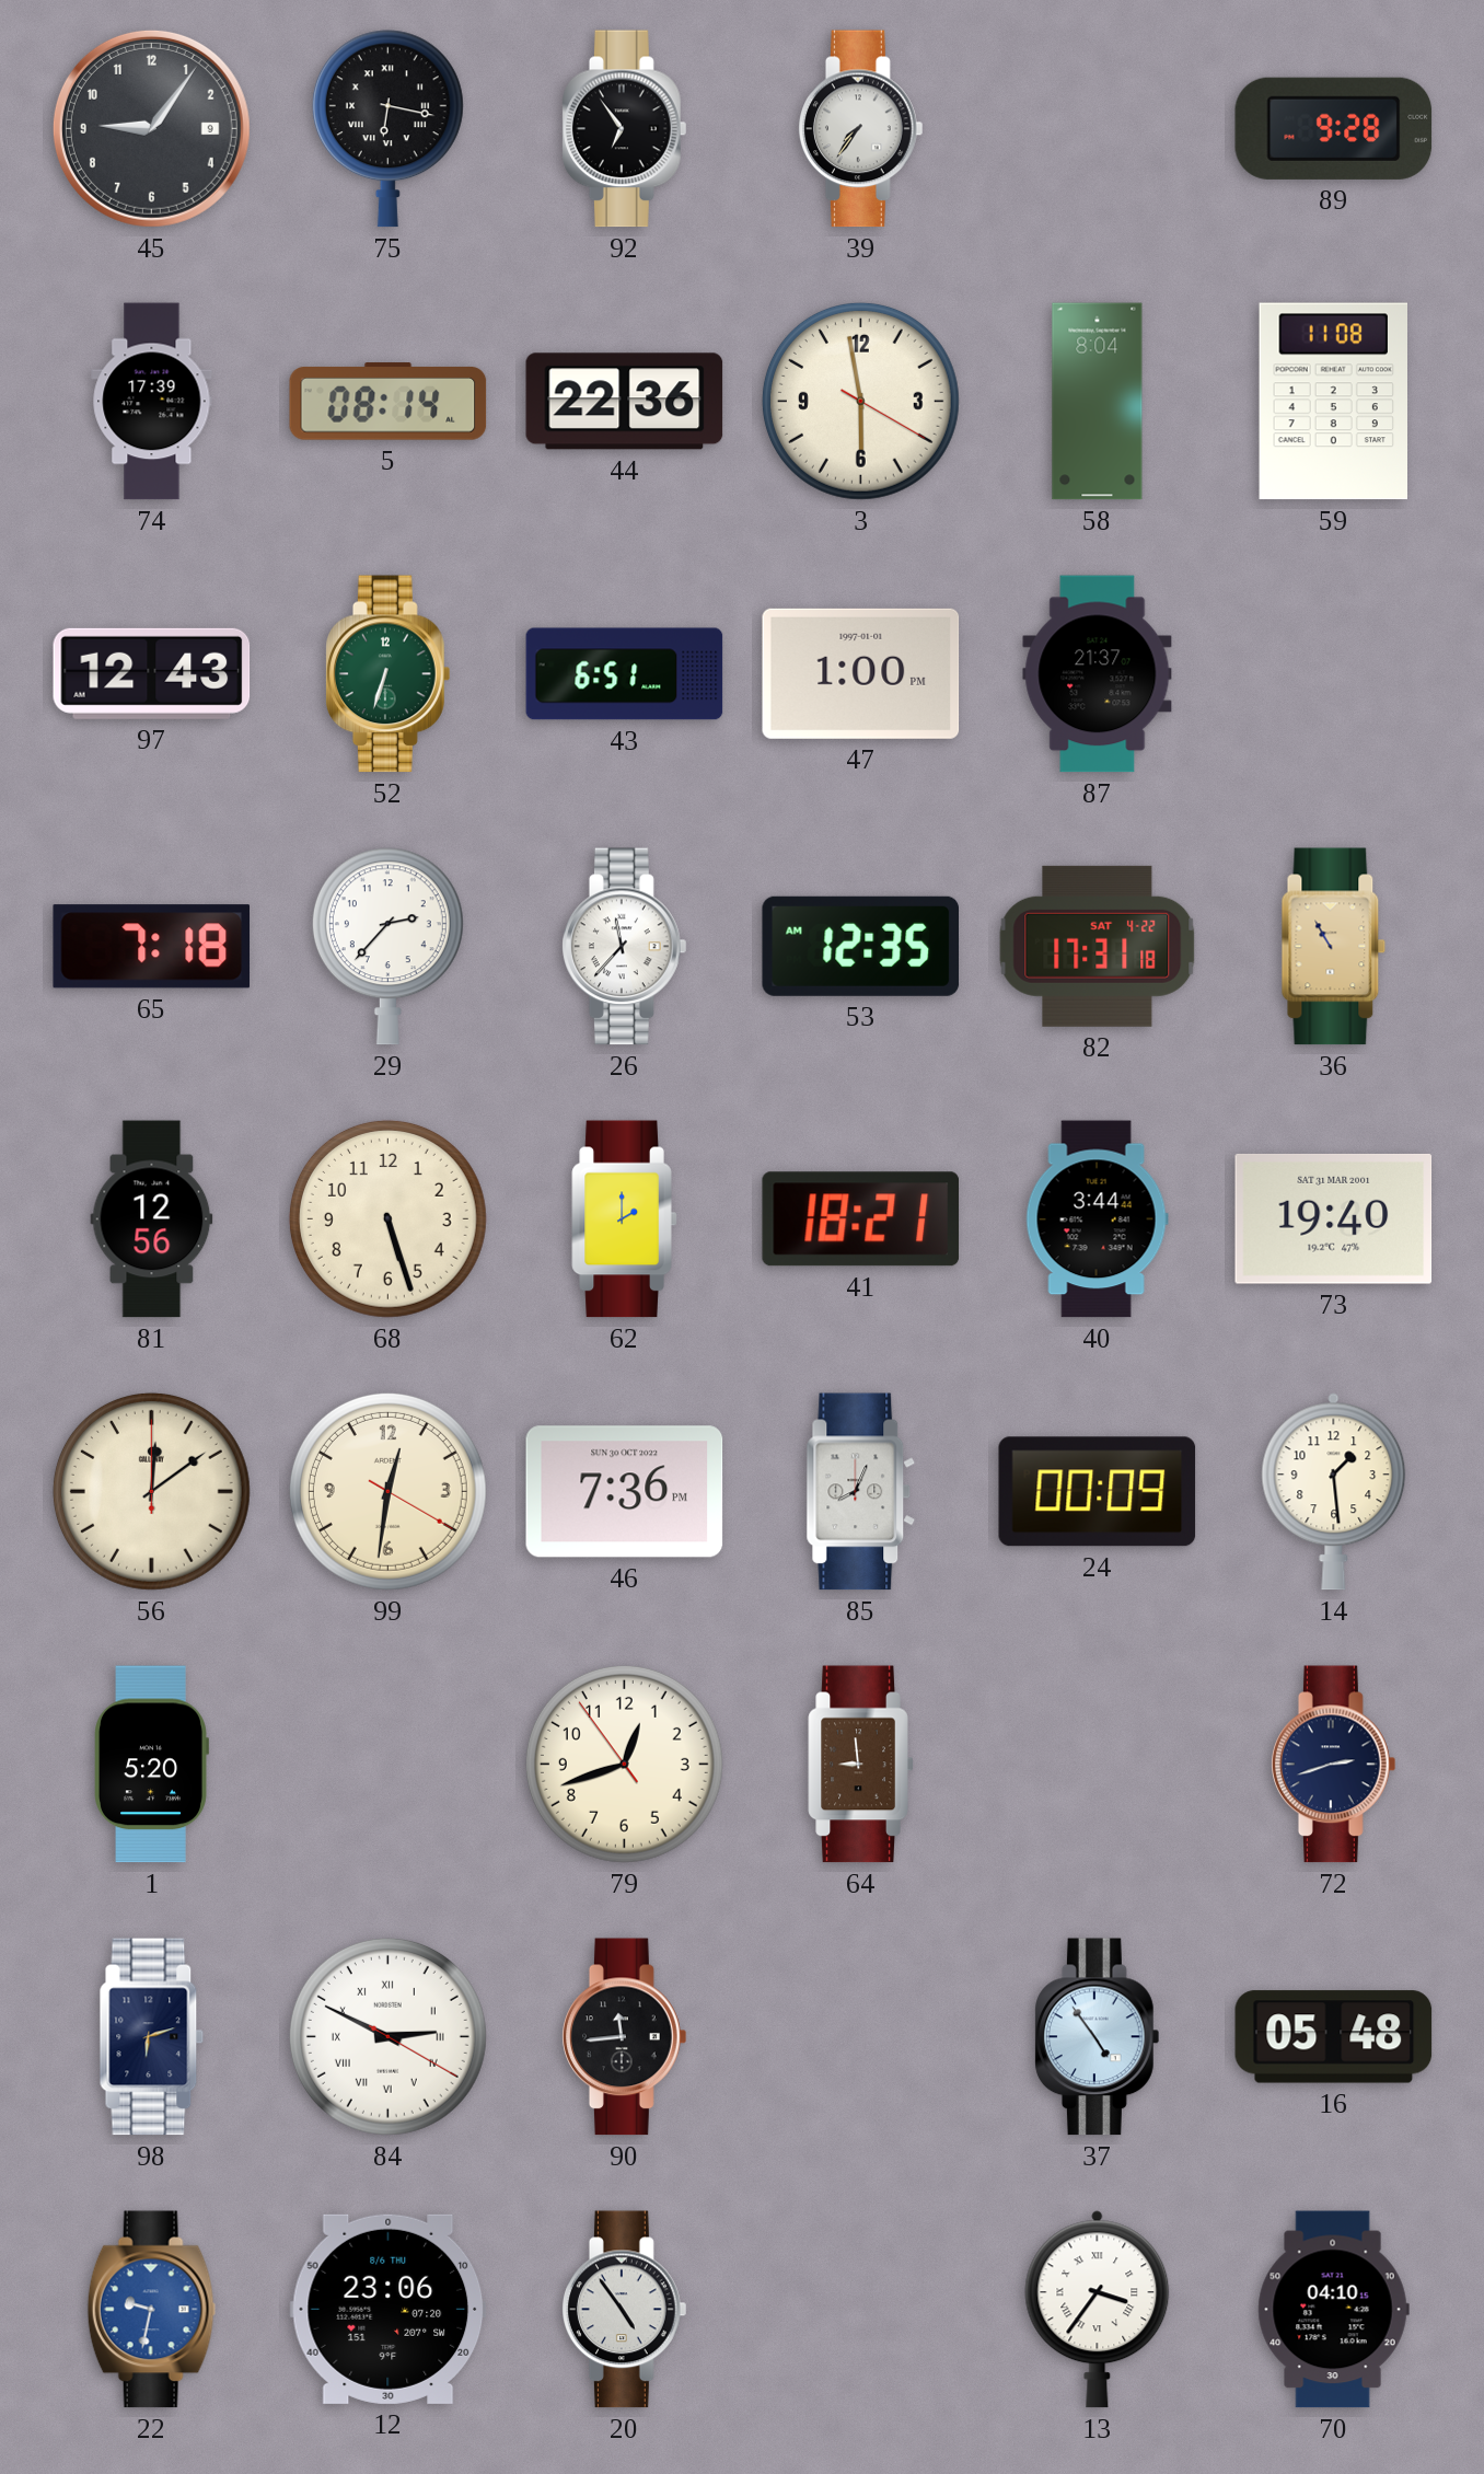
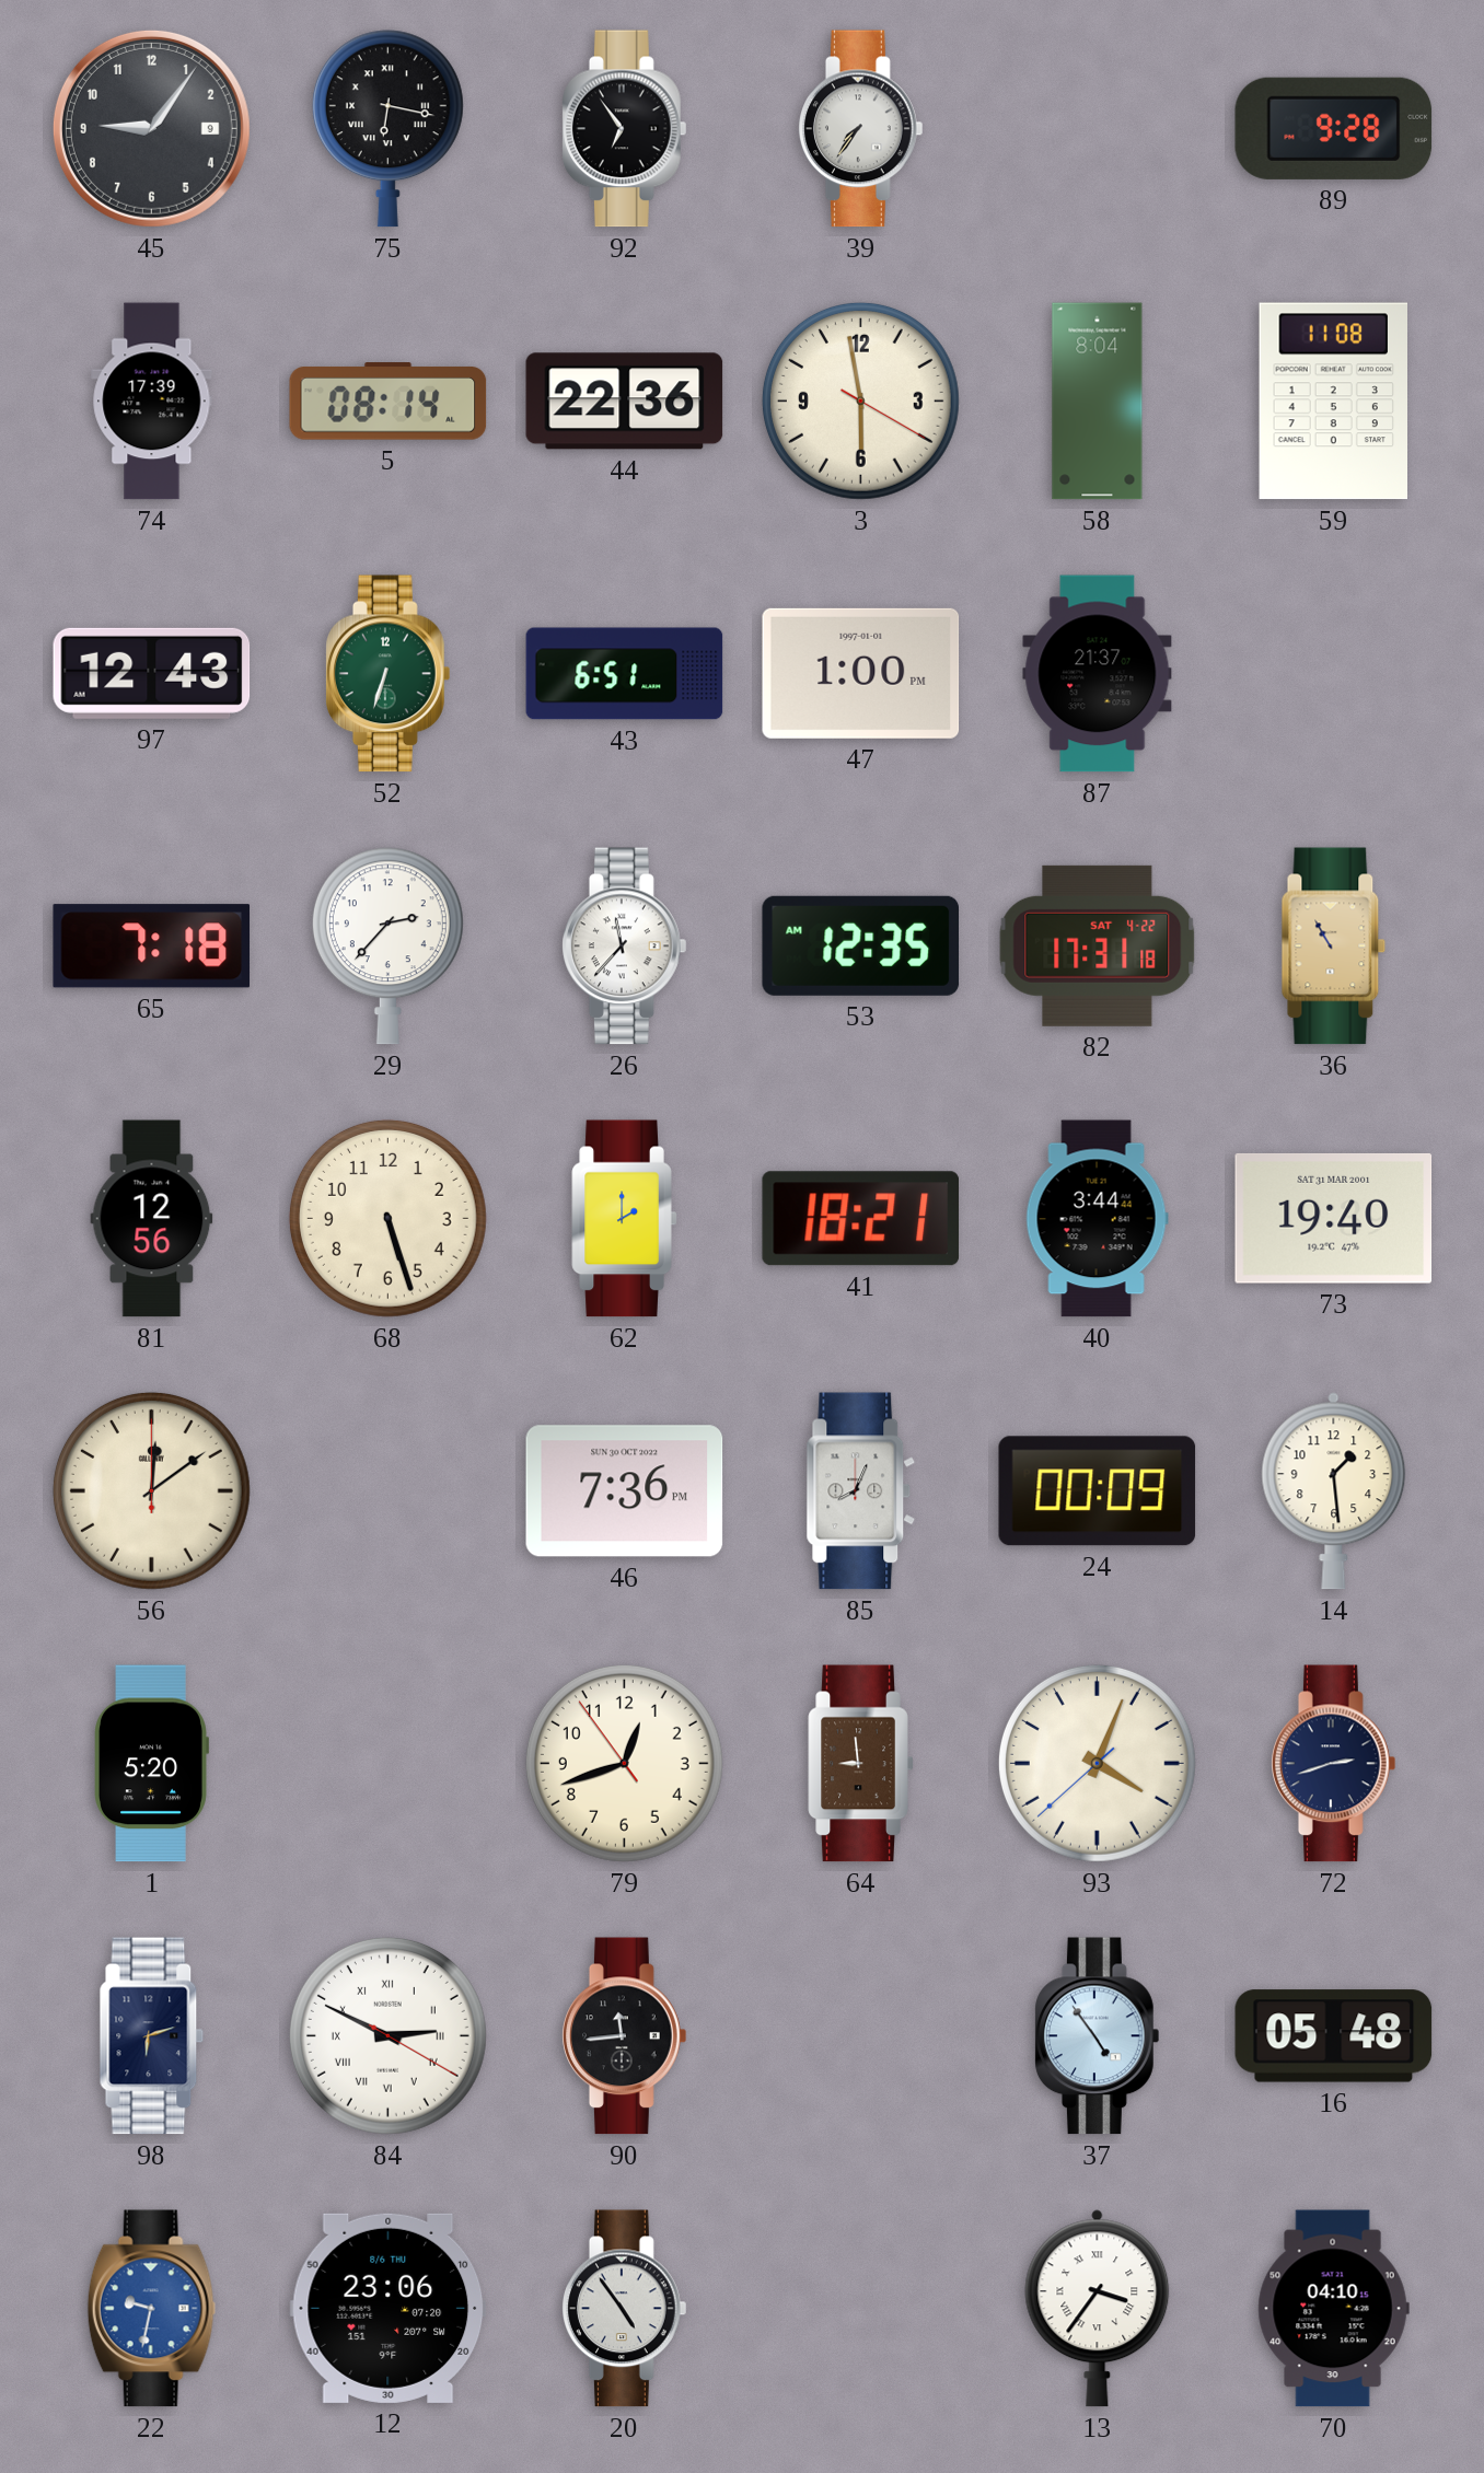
99: 12:31 -> none (387, 1491)
93: none -> 4:03 (1097, 1763)
